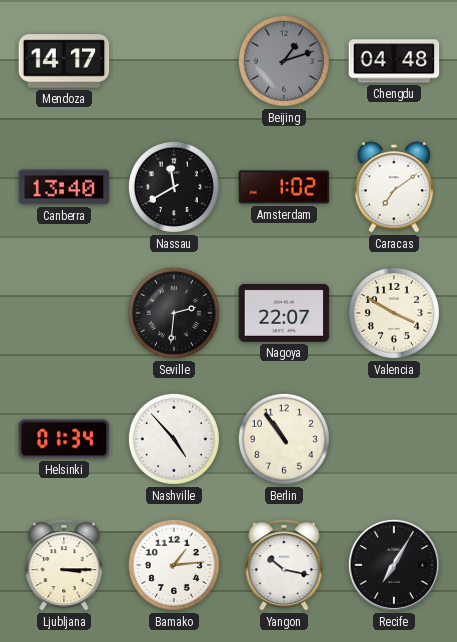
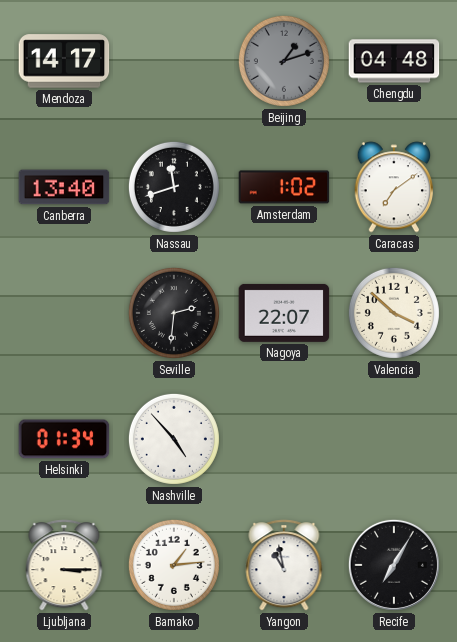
Nassau: 11:40 -> 11:42 (174, 187)
Valencia: 3:50 -> 3:52 (394, 313)
Berlin: 10:54 -> none (284, 439)
Yangon: 10:17 -> 10:58 (284, 565)
